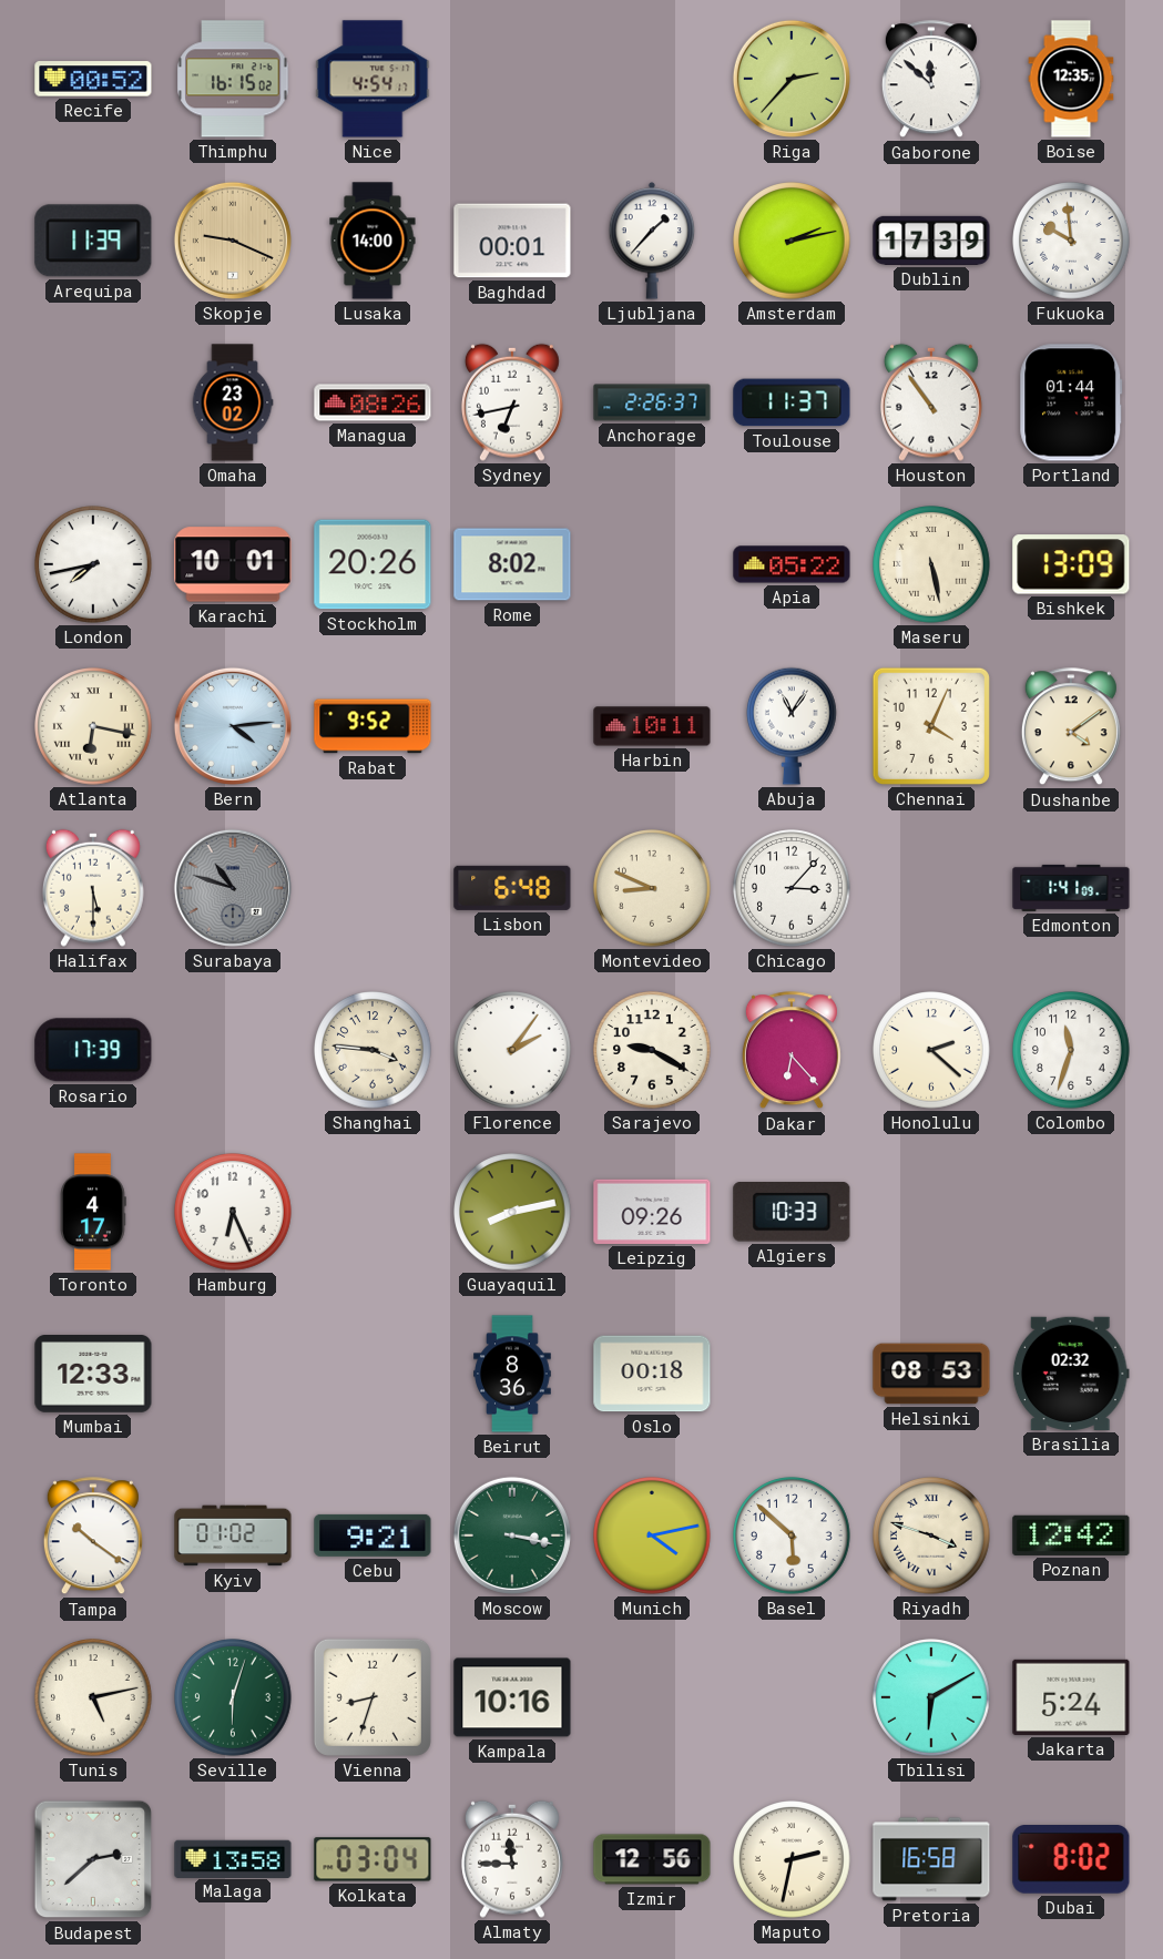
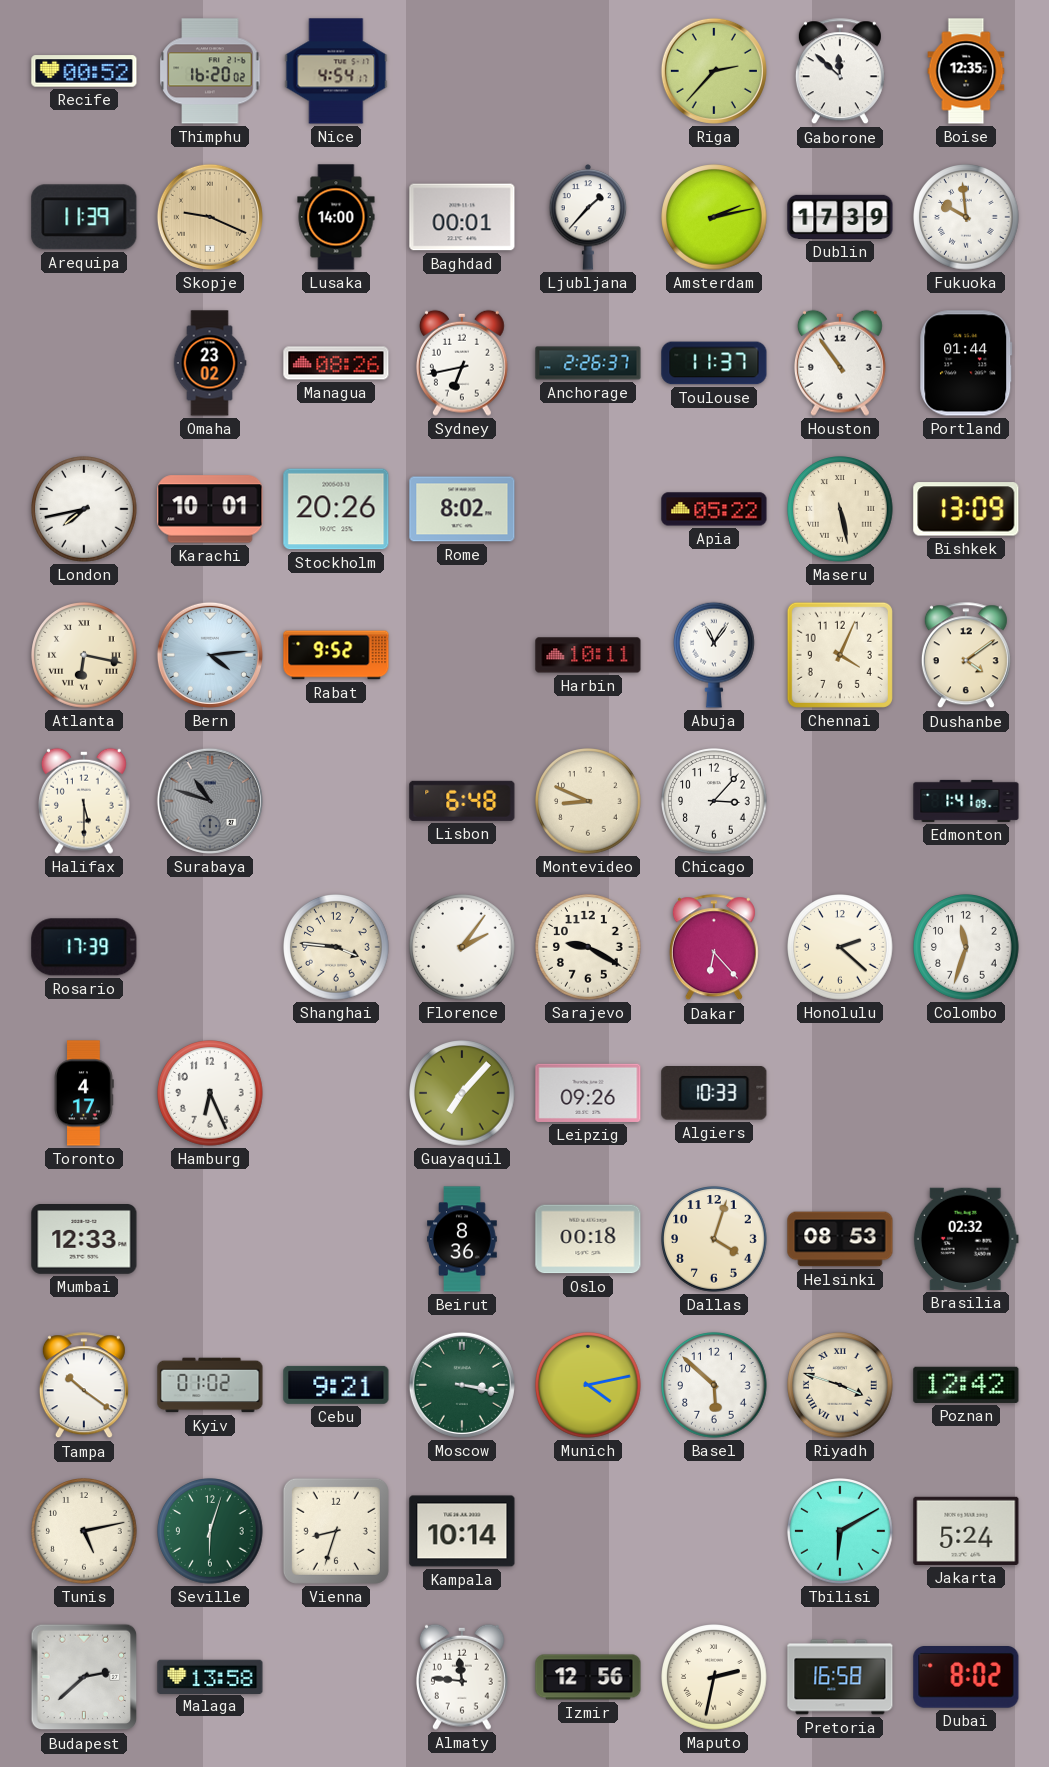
Thimphu: 16:15 -> 16:20 (210, 71)
Guayaquil: 8:13 -> 7:07 (462, 1093)
Dallas: none -> 4:03 (714, 1239)
Kampala: 10:16 -> 10:14 (462, 1531)
Kolkata: 03:04 -> none (373, 1859)
Almaty: 11:45 -> 11:46 (462, 1677)
